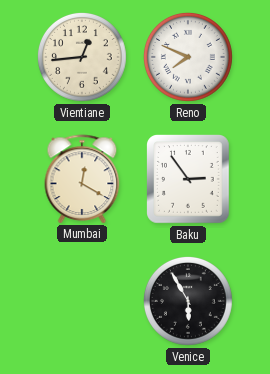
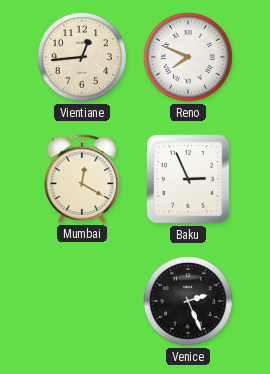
Baku: 2:54 -> 2:56 (189, 180)
Venice: 5:55 -> 2:26 (188, 301)
